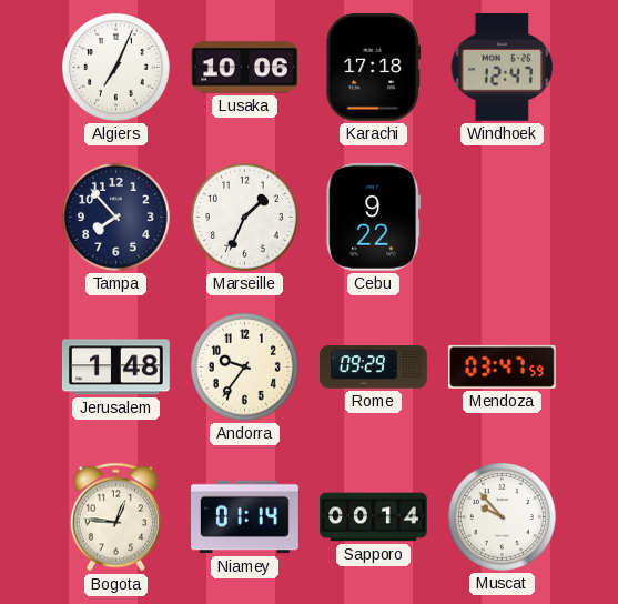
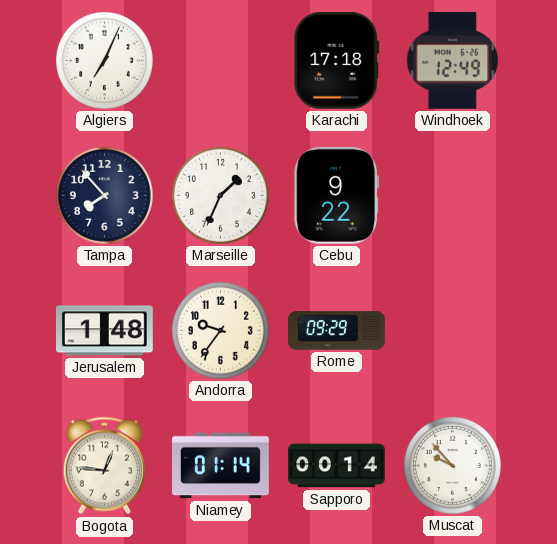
Lusaka: 10:06 -> none (244, 68)
Windhoek: 12:47 -> 12:49 (453, 60)
Mendoza: 03:47 -> none (502, 366)
